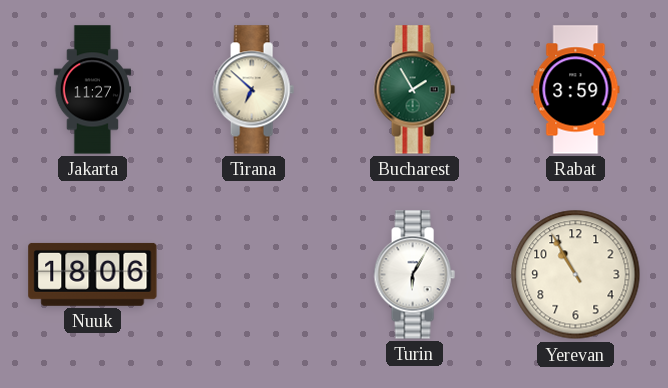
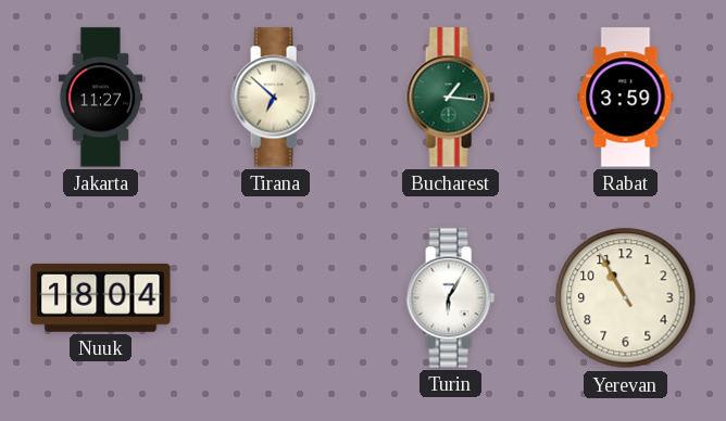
Bucharest: 1:55 -> 1:16 (450, 98)
Nuuk: 18:06 -> 18:04 (101, 297)
